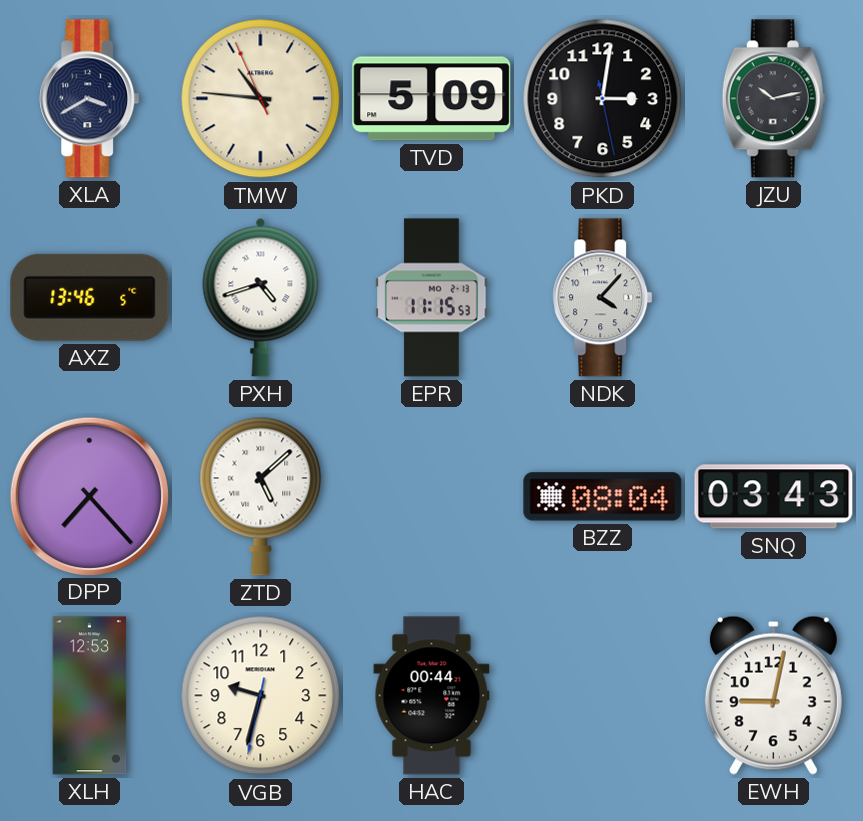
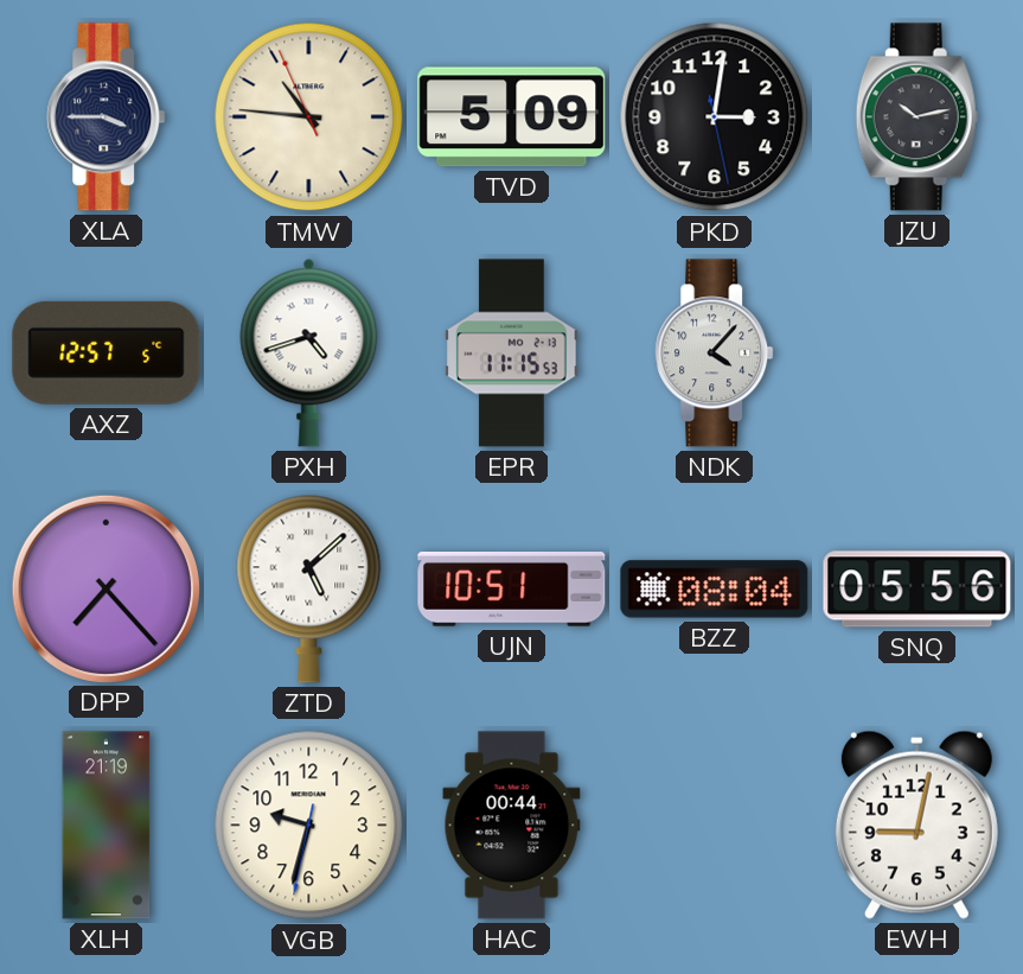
XLA: 3:40 -> 3:45 (107, 117)
AXZ: 13:46 -> 12:57 (107, 352)
UJN: none -> 10:51 (512, 590)
SNQ: 03:43 -> 05:56 (917, 590)
XLH: 12:53 -> 21:19 (107, 826)
